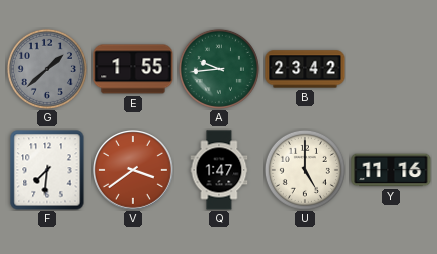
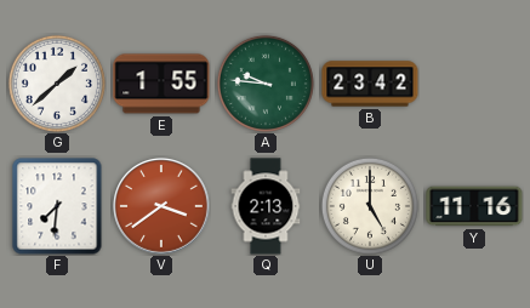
G dial: grey -> white (57, 84)
A: 9:44 -> 9:46 (266, 84)
Q: 1:47 -> 2:13 (266, 206)
